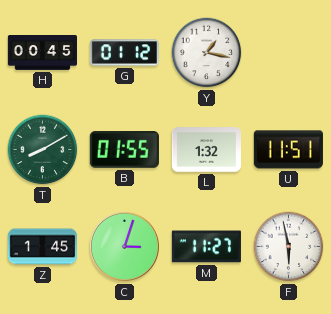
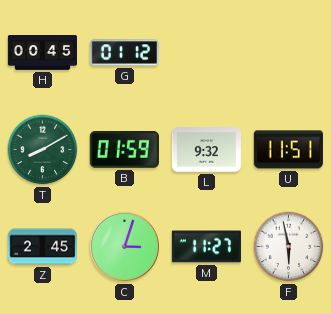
Y: 1:17 -> none (207, 53)
B: 01:55 -> 01:59 (124, 150)
L: 1:32 -> 9:32 (206, 150)
Z: 1:45 -> 2:45 (42, 247)
